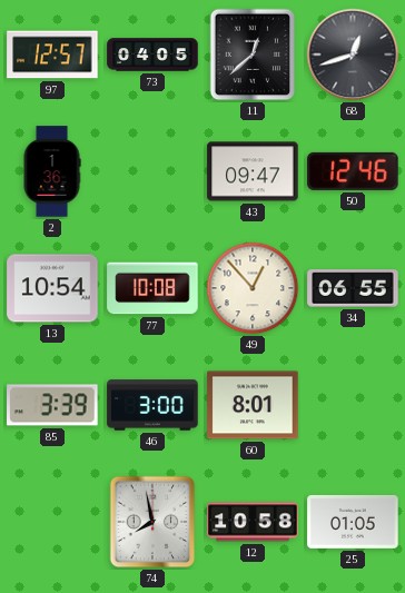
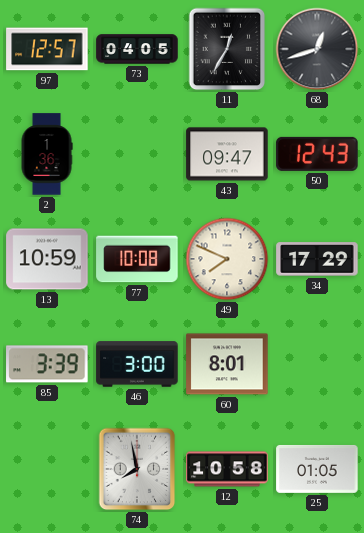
11: 12:38 -> 12:35 (227, 49)
50: 12:46 -> 12:43 (317, 154)
13: 10:54 -> 10:59 (47, 259)
49: 12:53 -> 7:49 (227, 259)
34: 06:55 -> 17:29 (317, 259)
